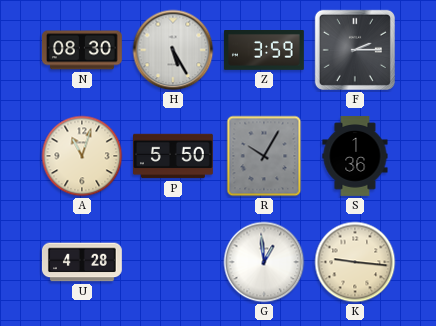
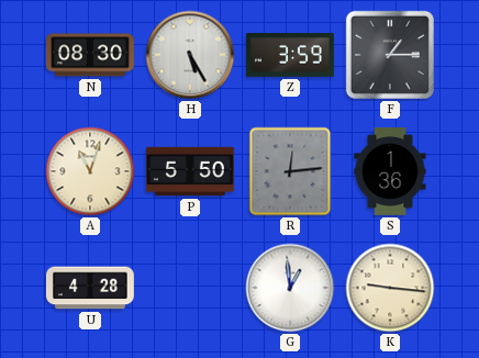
F: 2:15 -> 1:15 (390, 55)
R: 10:05 -> 12:14 (290, 171)
